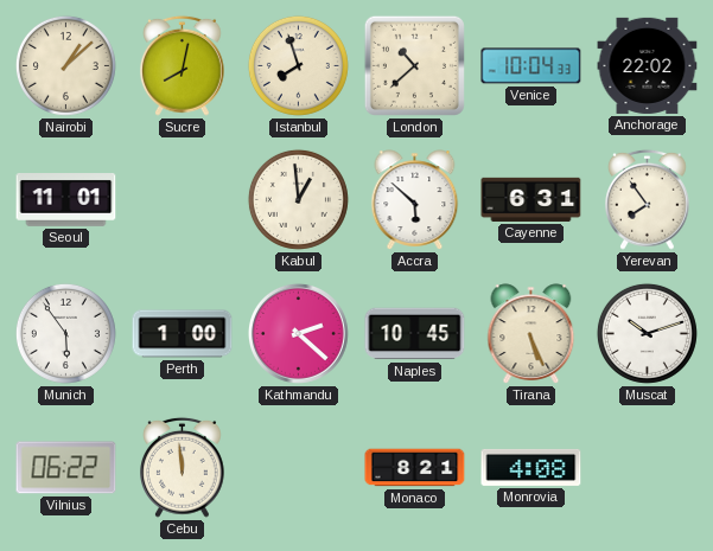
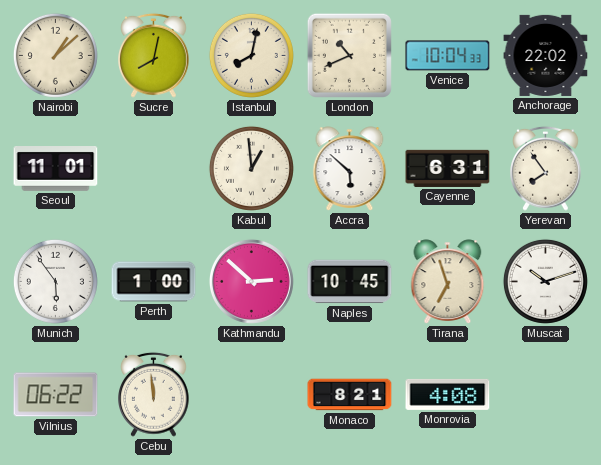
Istanbul: 7:57 -> 8:02 (251, 55)
London: 10:38 -> 10:41 (349, 55)
Kathmandu: 2:22 -> 2:52 (251, 281)
Tirana: 5:26 -> 6:57 (448, 282)
